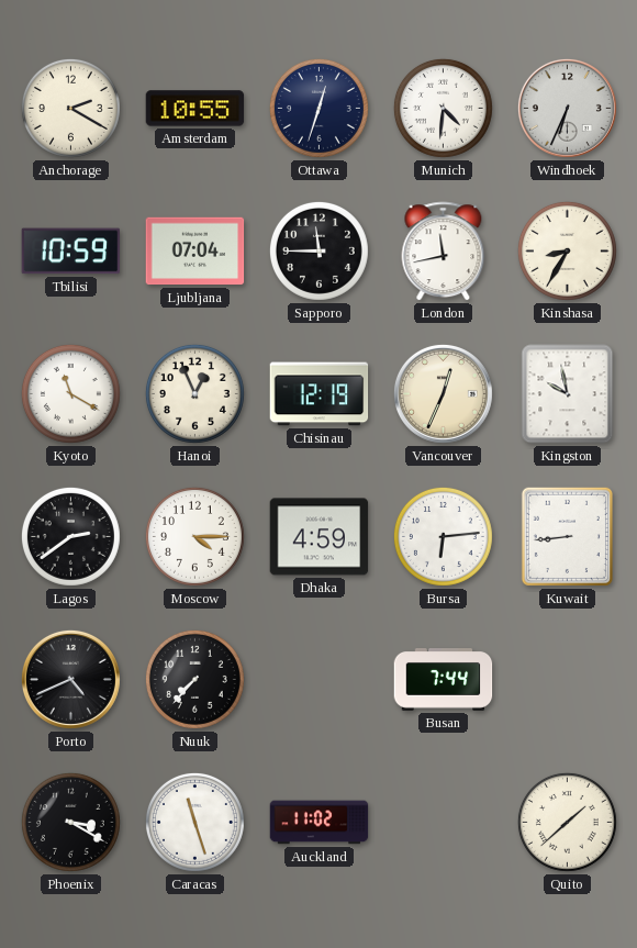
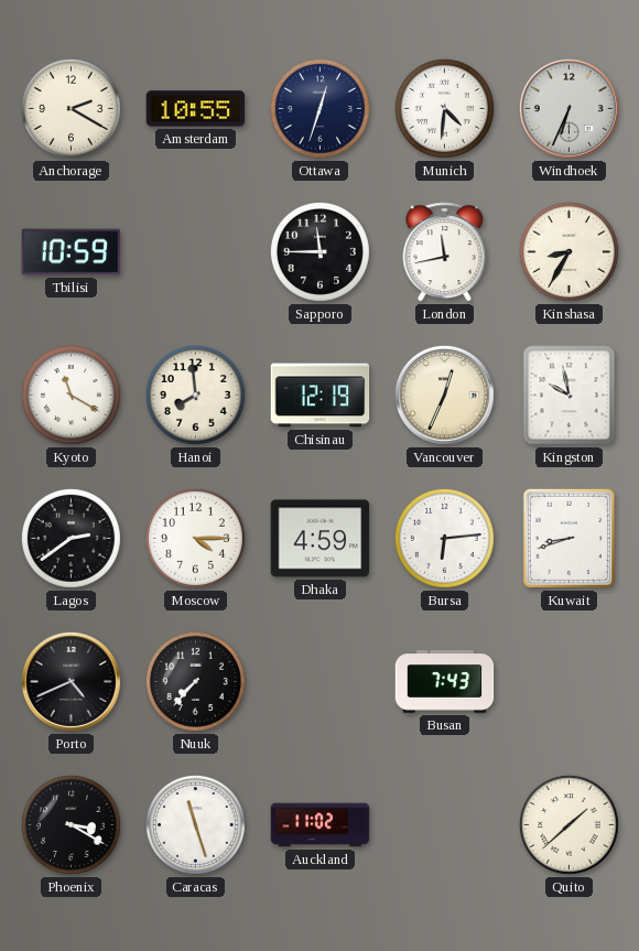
Ljubljana: 07:04 -> none (195, 252)
Hanoi: 12:56 -> 7:59 (195, 395)
Kuwait: 8:44 -> 8:42 (568, 538)
Busan: 7:44 -> 7:43 (445, 682)
